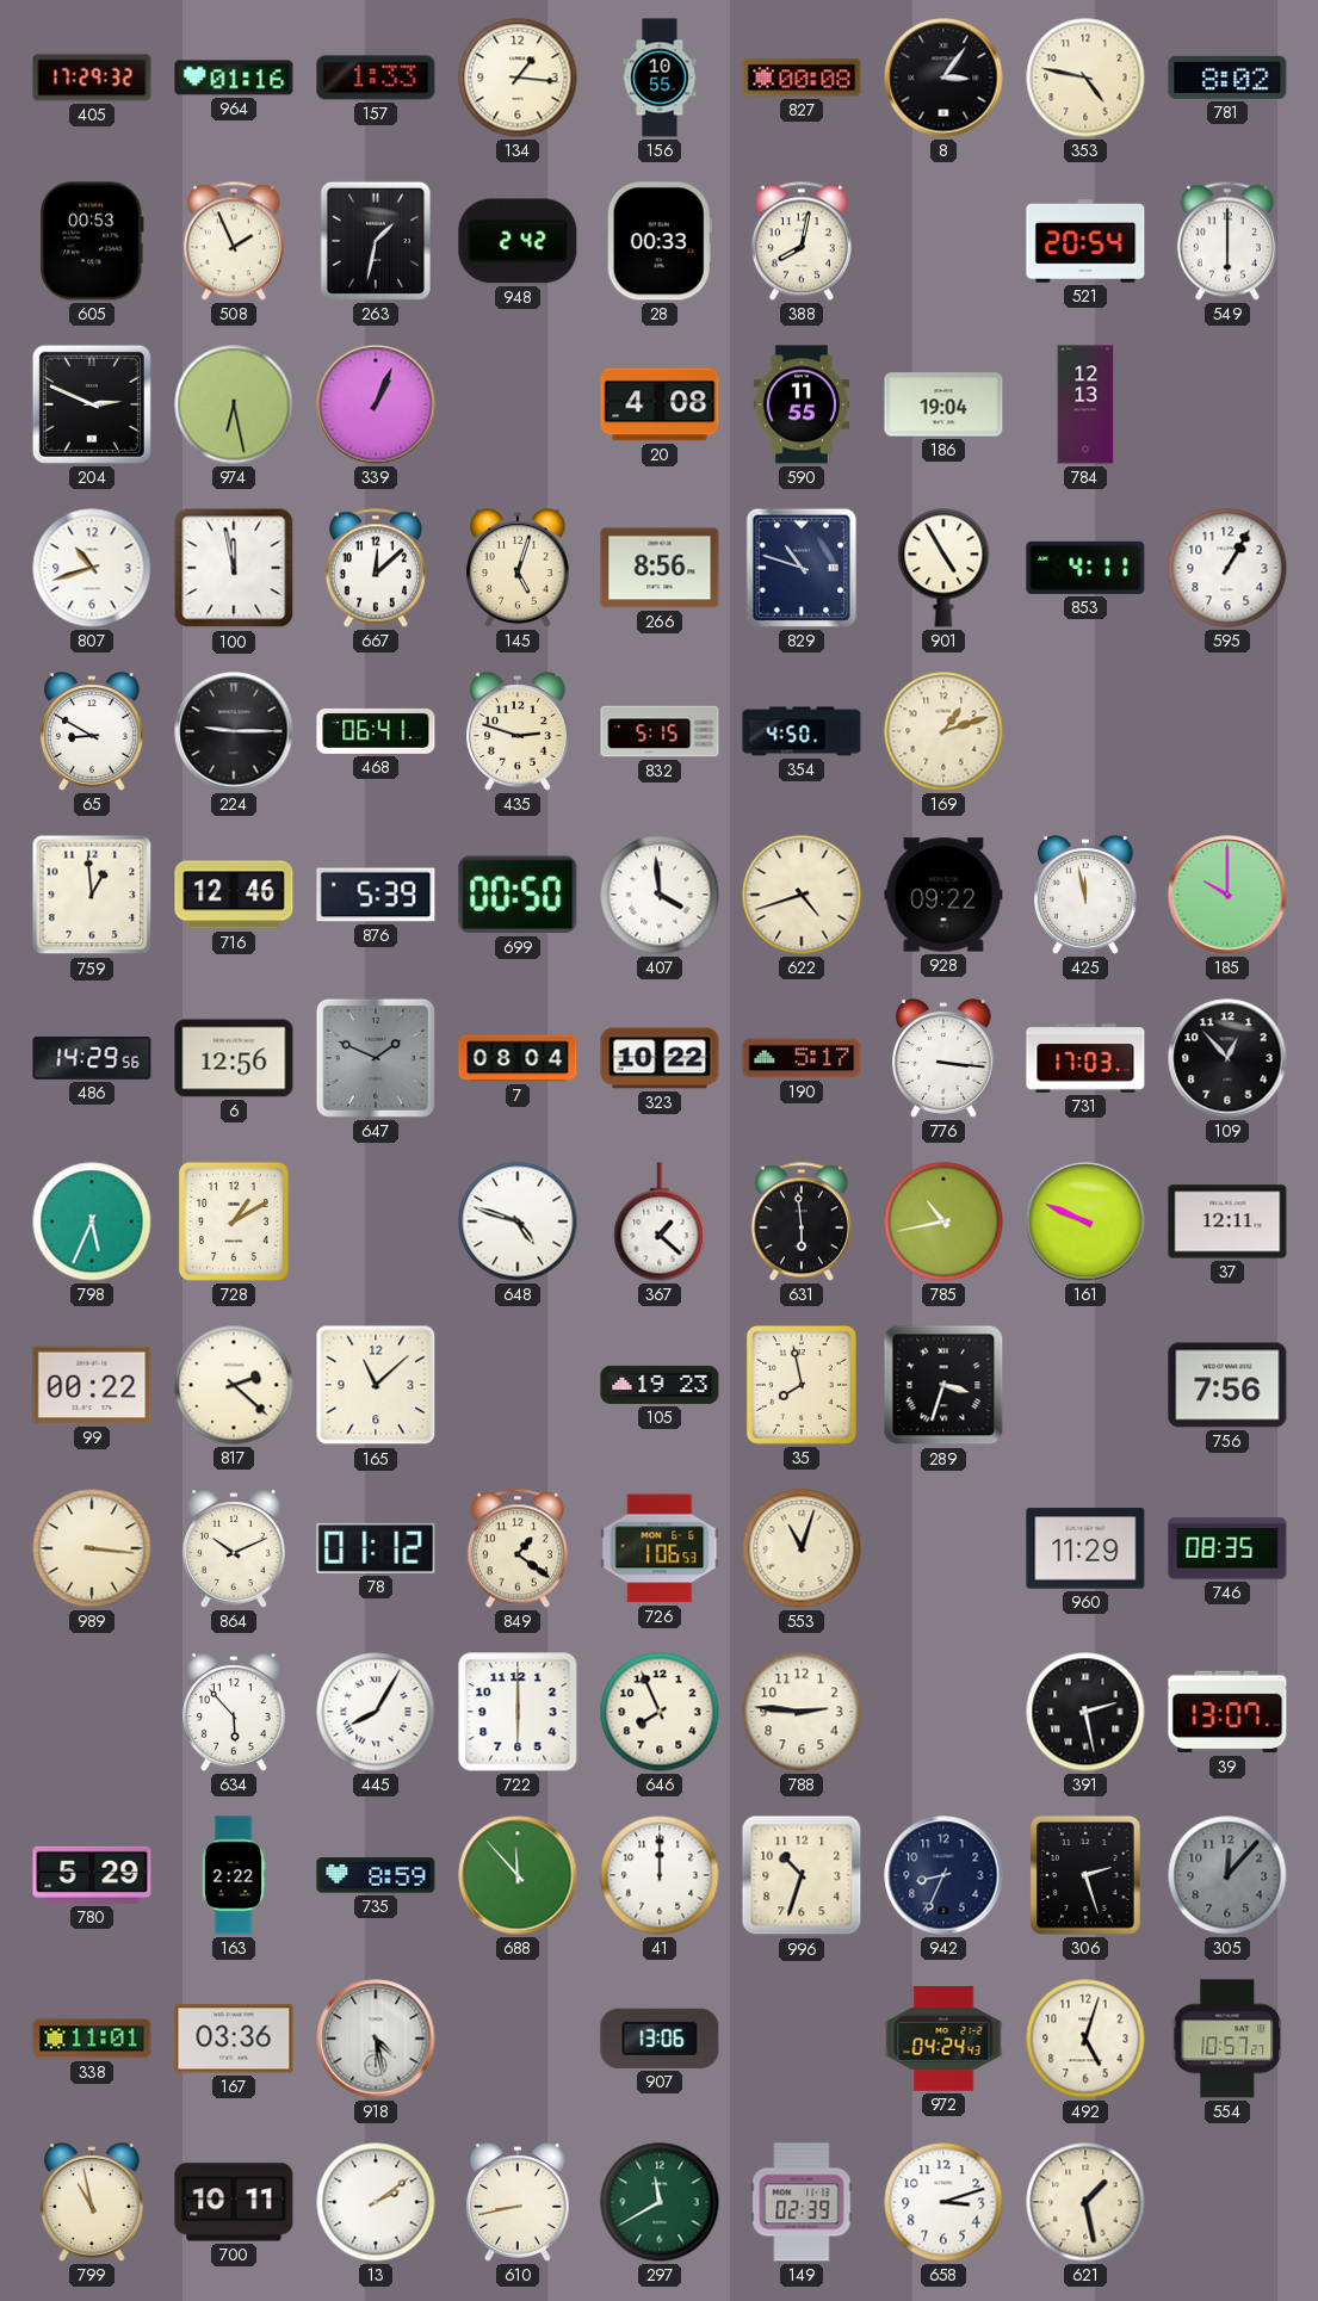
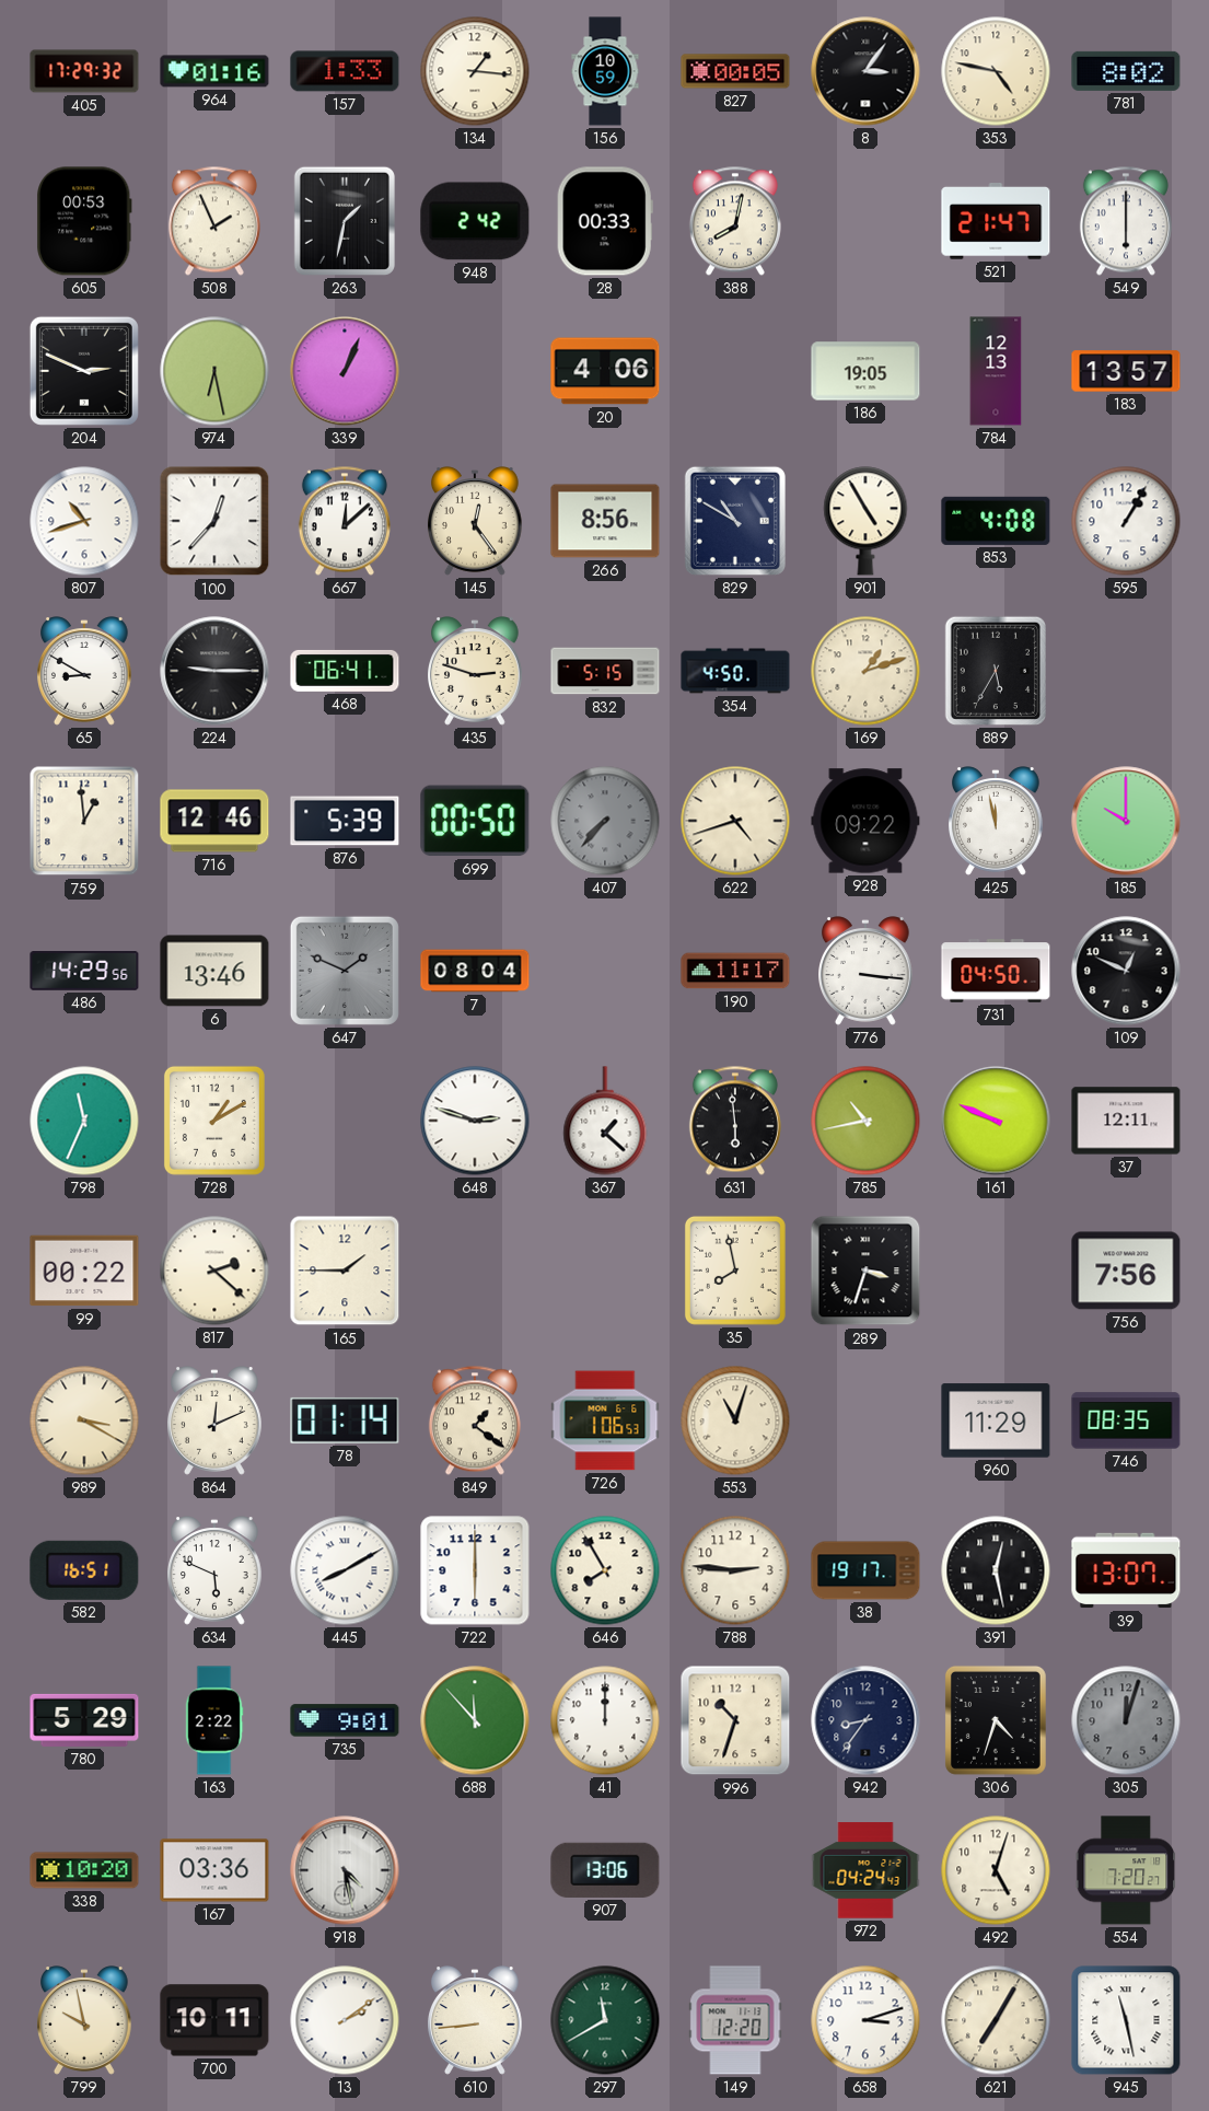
156: 10:55 -> 10:59 (605, 71)
827: 00:08 -> 00:05 (735, 71)
521: 20:54 -> 21:47 (996, 222)
20: 4:08 -> 4:06 (605, 371)
590: 11:55 -> none (800, 404)
186: 19:04 -> 19:05 (865, 371)
183: none -> 13:57 (1126, 371)
100: 11:58 -> 12:37 (214, 521)
145: 5:03 -> 12:24 (476, 521)
829: 10:48 -> 10:50 (735, 521)
853: 4:11 -> 4:08 (996, 521)
889: none -> 5:35 (996, 671)
407: 3:59 -> 7:37 (605, 821)
407 dial: white -> grey (605, 821)
6: 12:56 -> 13:46 (214, 971)
323: 10:22 -> none (660, 1058)
190: 5:17 -> 11:17 (735, 971)
731: 17:03 -> 04:50 (996, 971)
109: 12:53 -> 12:49 (1126, 971)
798: 5:34 -> 11:34 (84, 1121)
648: 4:48 -> 2:48 (475, 1121)
165: 11:08 -> 1:45 (345, 1271)
105: 19:23 -> none (660, 1385)
989: 3:16 -> 3:20 (84, 1420)
864: 10:11 -> 12:11 (216, 1420)
78: 01:12 -> 01:14 (345, 1420)
582: none -> 16:51 (84, 1570)
634: 5:53 -> 5:49 (216, 1570)
445: 8:05 -> 8:10 (345, 1570)
646: 7:56 -> 7:55 (605, 1570)
38: none -> 19:17 (865, 1570)
391: 2:28 -> 12:28 (996, 1570)
735: 8:59 -> 9:01 (345, 1720)
942: 8:34 -> 8:36 (865, 1720)
306: 2:27 -> 4:33 (996, 1720)
305: 12:07 -> 12:03 (1126, 1720)
338: 11:01 -> 10:20 (84, 1870)
554: 10:57 -> 7:20 (1126, 1870)
799: 10:58 -> 9:58 (85, 2020)
610: 8:43 -> 8:44 (476, 2020)
149: 02:39 -> 12:20 (735, 2020)
621: 1:28 -> 7:05 (996, 2020)
945: none -> 11:28 (1126, 2020)
